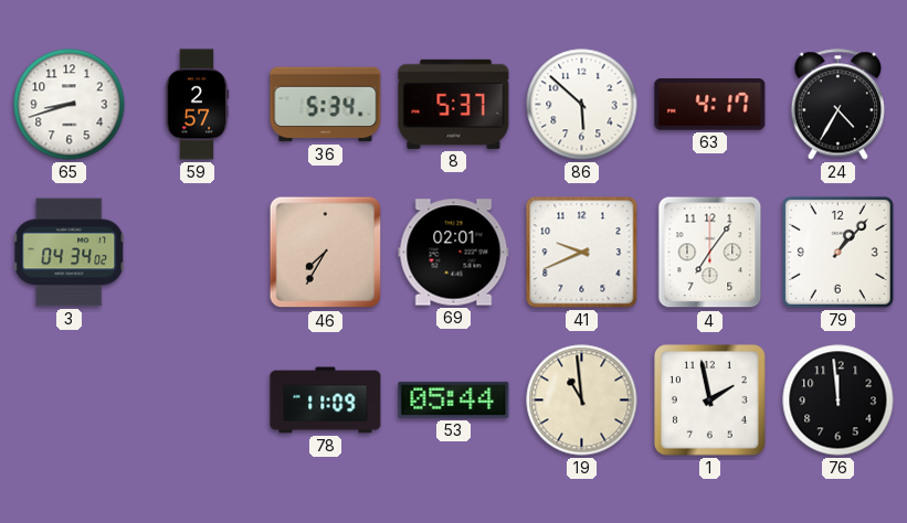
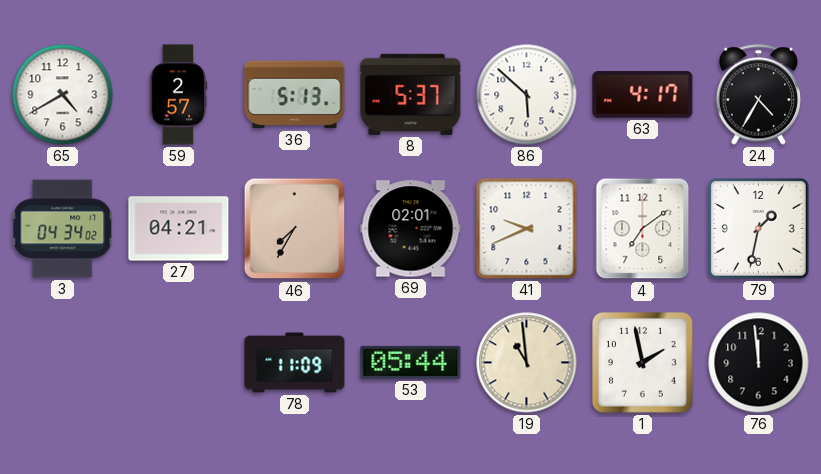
65: 8:42 -> 4:40 (63, 95)
36: 5:34 -> 5:13 (295, 95)
27: none -> 04:21 (179, 229)
4: 7:06 -> 7:09 (643, 229)
79: 1:07 -> 1:32 (758, 228)
